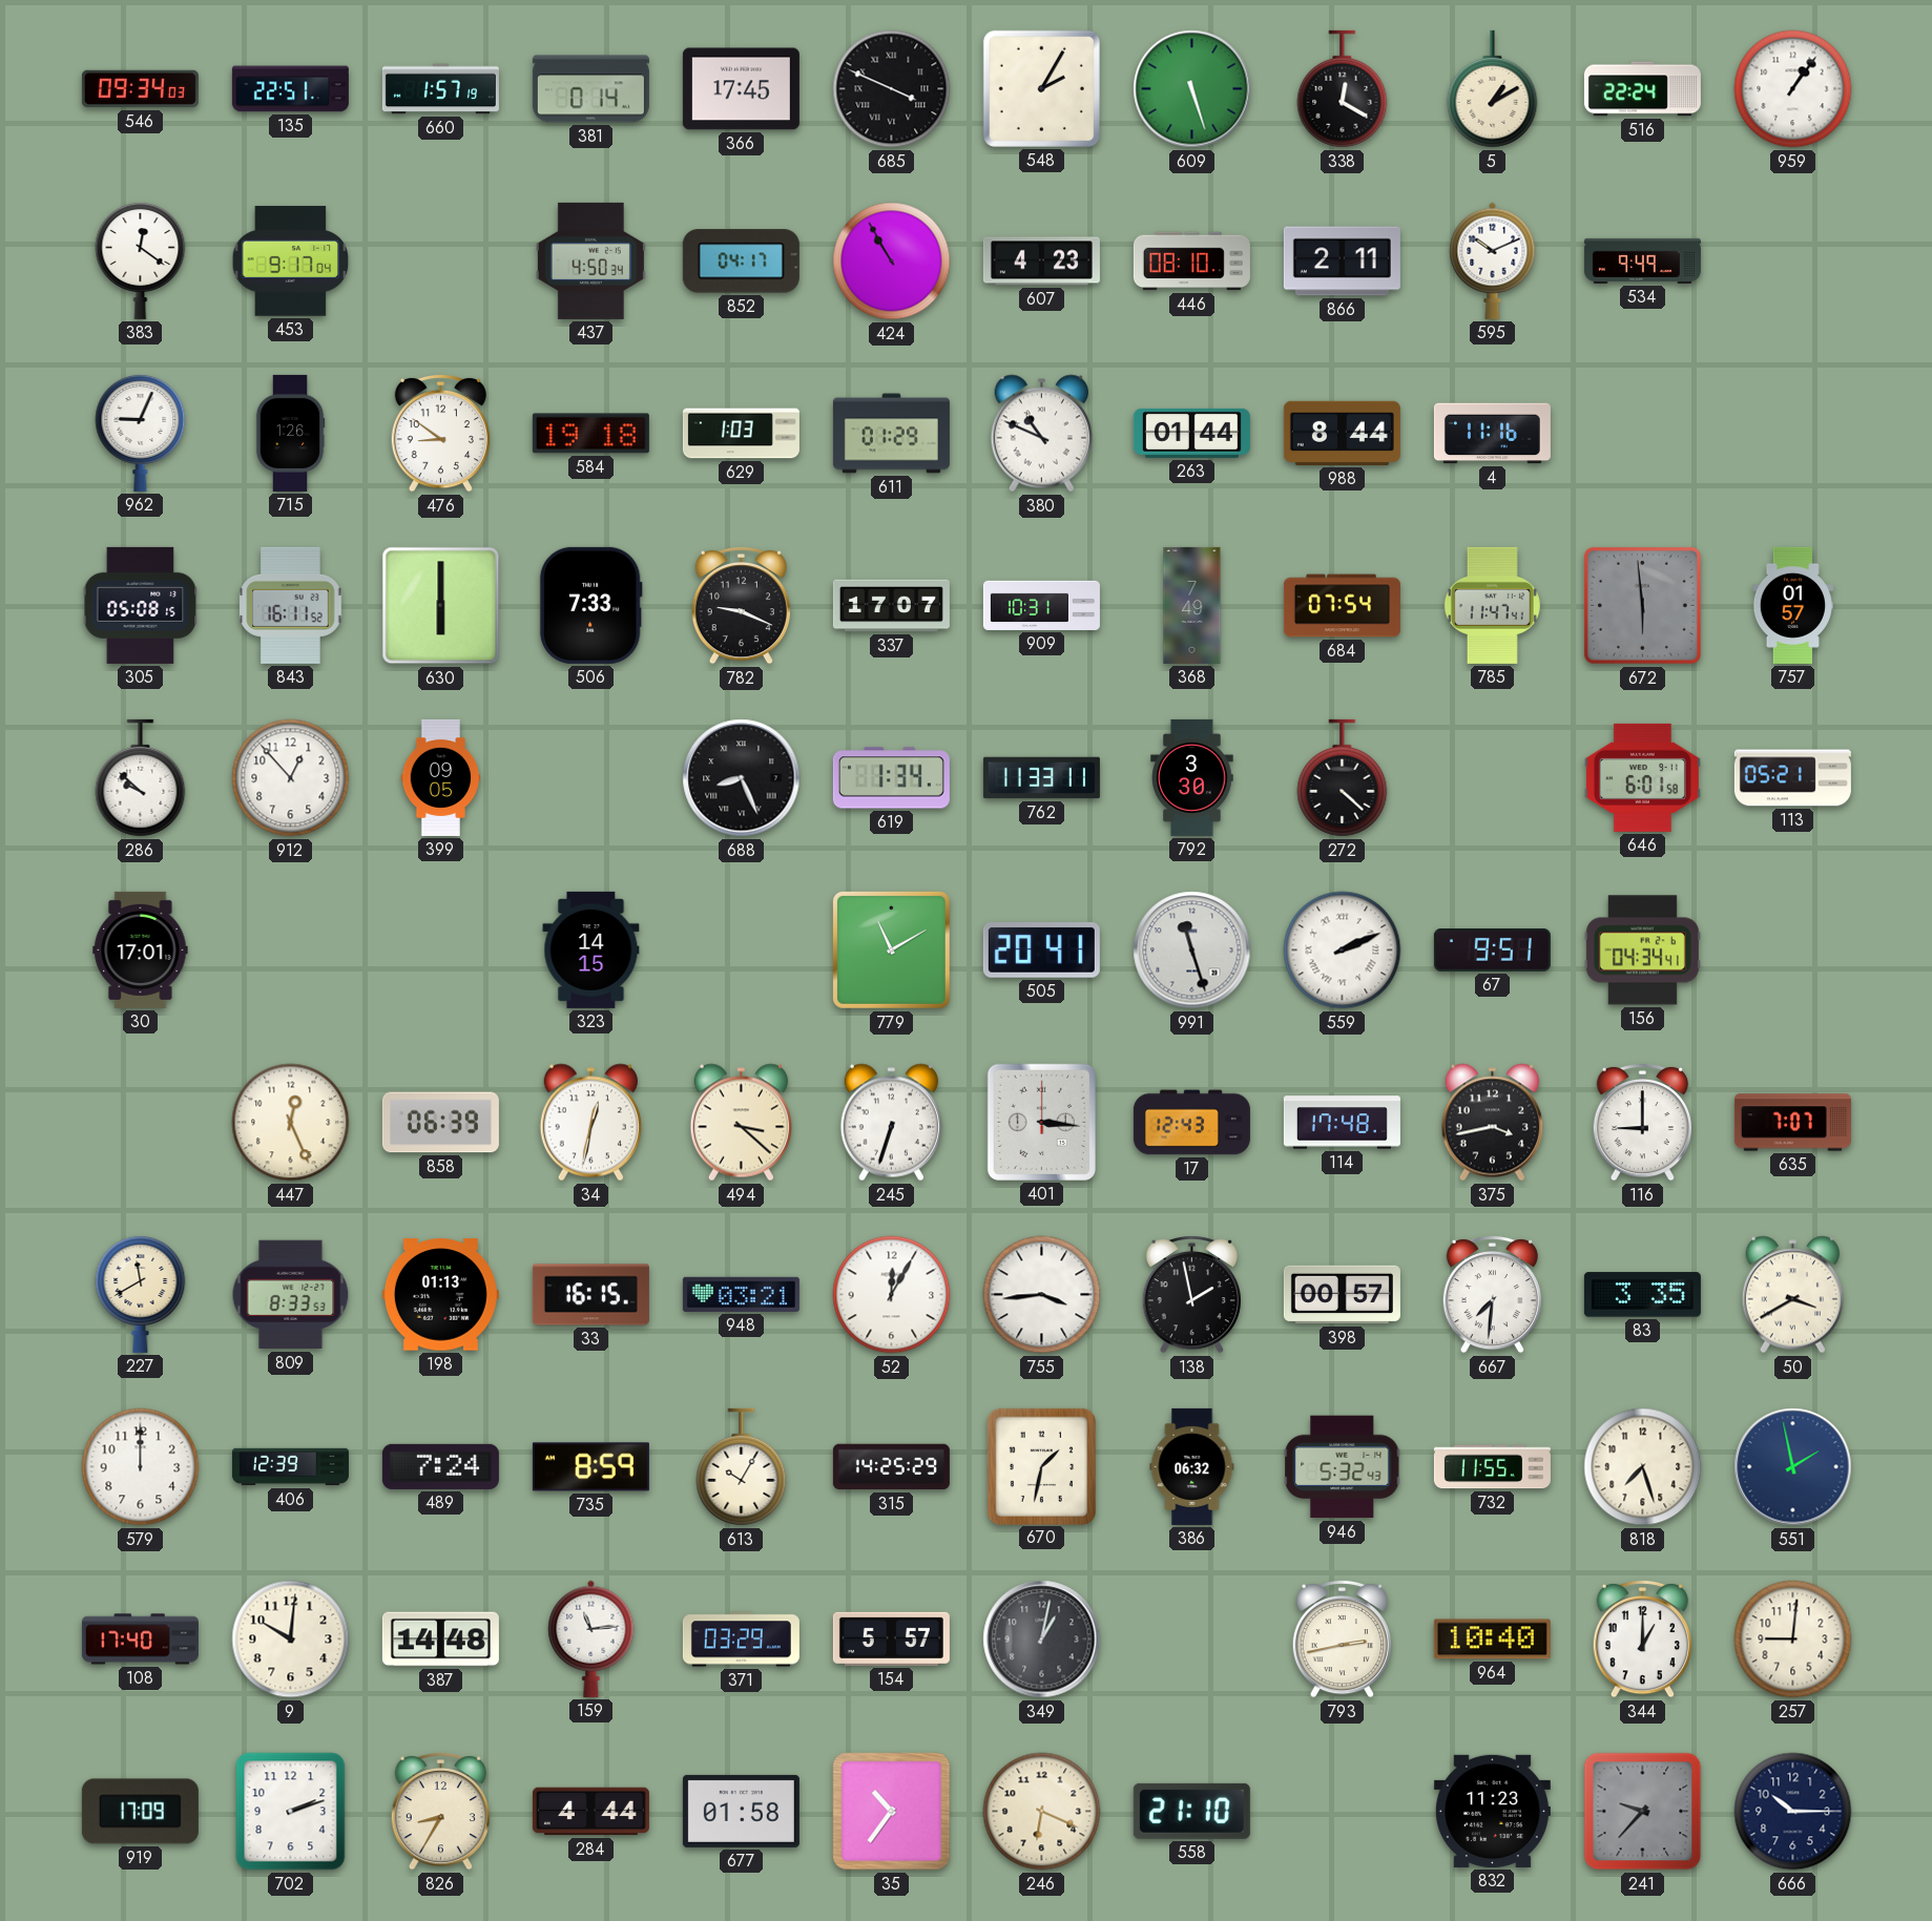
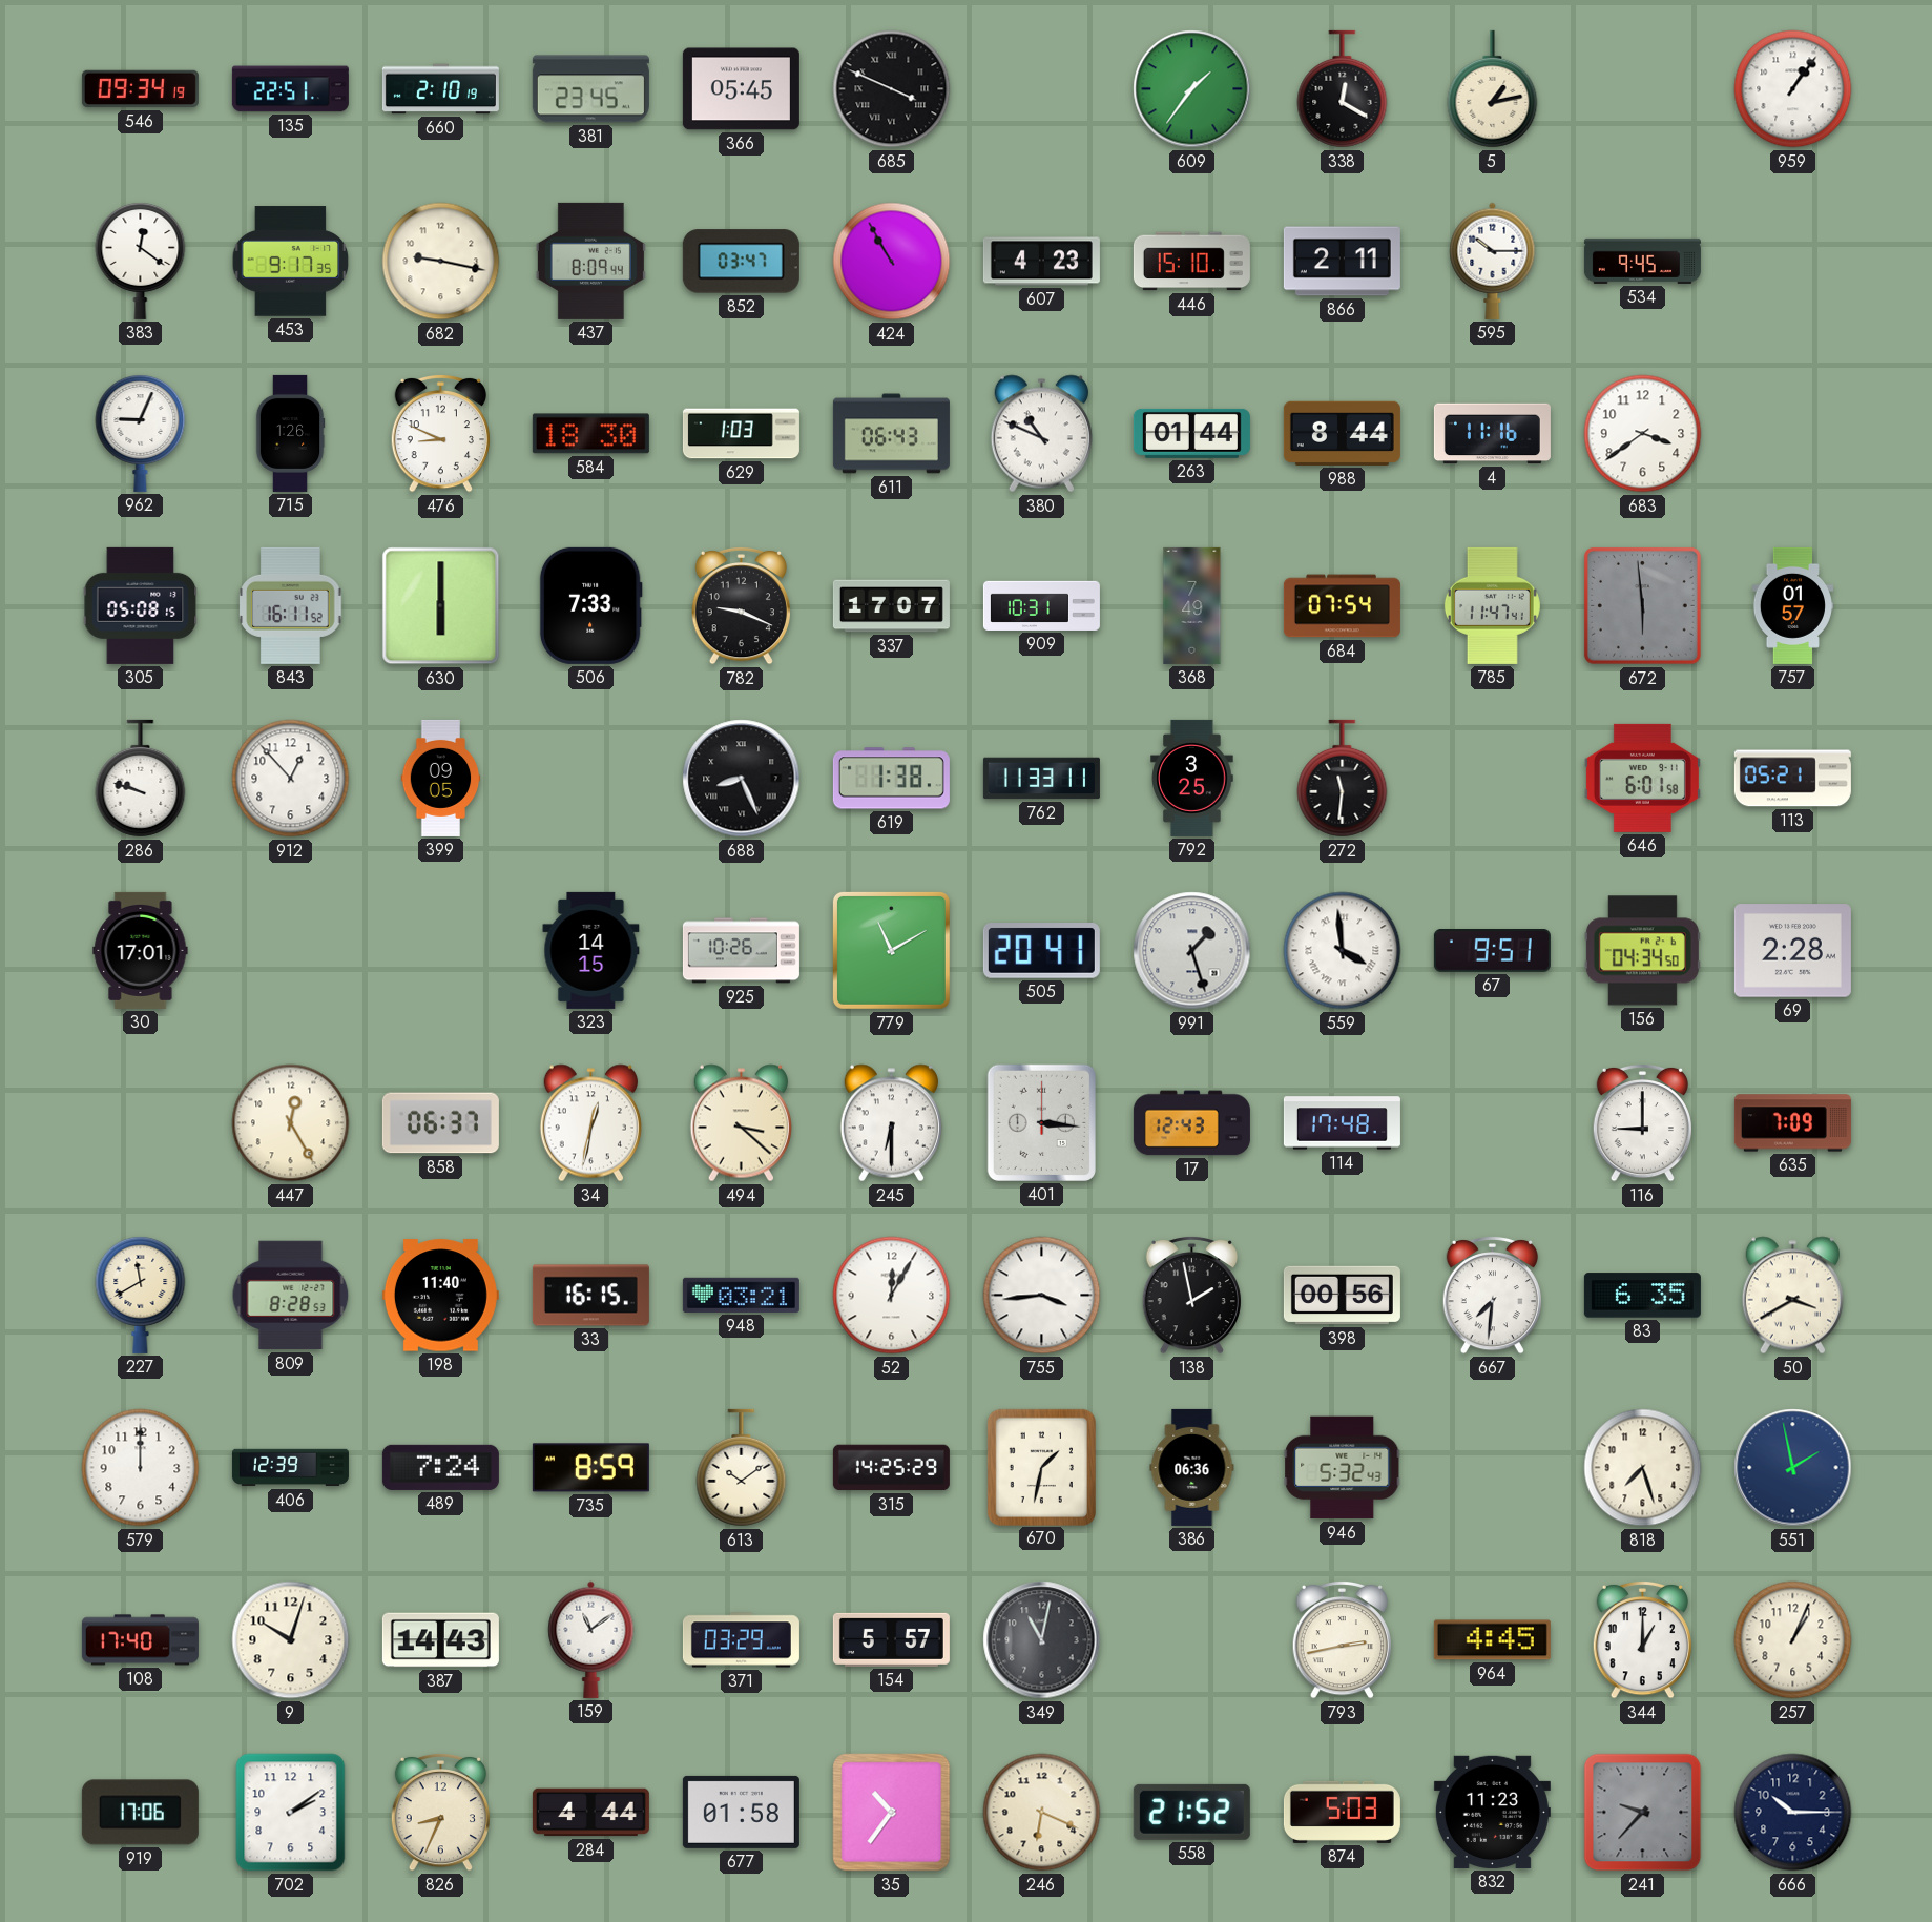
546: 09:34:03 -> 09:34:19 (140, 89)
660: 1:57 -> 2:10 (440, 89)
381: 0:14 -> 23:45 (590, 89)
366: 17:45 -> 05:45 (741, 89)
548: 2:05 -> none (1041, 88)
609: 5:27 -> 1:36 (1192, 89)
5: 1:10 -> 1:13 (1493, 89)
516: 22:24 -> none (1642, 89)
453: 9:17:04 -> 9:17:35 (291, 262)
682: none -> 9:17 (441, 262)
437: 4:50 -> 8:09 (590, 261)
852: 04:17 -> 03:47 (741, 262)
446: 08:10 -> 15:10 (1191, 262)
595: 10:11 -> 10:15 (1493, 261)
534: 9:49 -> 9:45 (1642, 261)
476: 8:51 -> 8:49 (440, 433)
584: 19:18 -> 18:30 (590, 434)
611: 01:29 -> 06:43 (891, 434)
683: none -> 3:39 (1643, 434)
286: 9:52 -> 9:48 (141, 779)
619: 1:34 -> 1:38 (891, 779)
792: 3:30 -> 3:25 (1192, 778)
272: 4:22 -> 11:31 (1343, 779)
925: none -> 10:26 (741, 951)
991: 11:27 -> 1:27 (1192, 951)
559: 2:11 -> 3:59 (1343, 951)
156: 04:34:41 -> 04:34:50 (1642, 951)
69: none -> 2:28 (1792, 951)
447: 12:26 -> 12:25 (291, 1123)
858: 06:39 -> 06:37 (440, 1123)
245: 6:33 -> 6:30 (891, 1123)
375: 3:43 -> none (1492, 1123)
635: 7:07 -> 7:09 (1792, 1123)
809: 8:33 -> 8:28 (291, 1296)
198: 01:13 -> 11:40 (440, 1296)
398: 00:57 -> 00:56 (1342, 1296)
83: 3:35 -> 6:35 (1642, 1296)
613: 10:05 -> 10:09 (742, 1468)
386: 06:32 -> 06:36 (1192, 1467)
732: 11:55 -> none (1492, 1467)
9: 10:01 -> 10:03 (291, 1640)
387: 14:48 -> 14:43 (440, 1640)
159: 11:14 -> 11:09 (591, 1639)
349: 1:02 -> 11:02 (1042, 1640)
964: 10:40 -> 4:45 (1492, 1640)
257: 9:01 -> 1:04 (1793, 1640)
919: 17:09 -> 17:06 (140, 1813)
702: 2:12 -> 2:09 (291, 1813)
826: 8:35 -> 8:34 (440, 1812)
558: 21:10 -> 21:52 (1191, 1812)
874: none -> 5:03 (1342, 1812)
